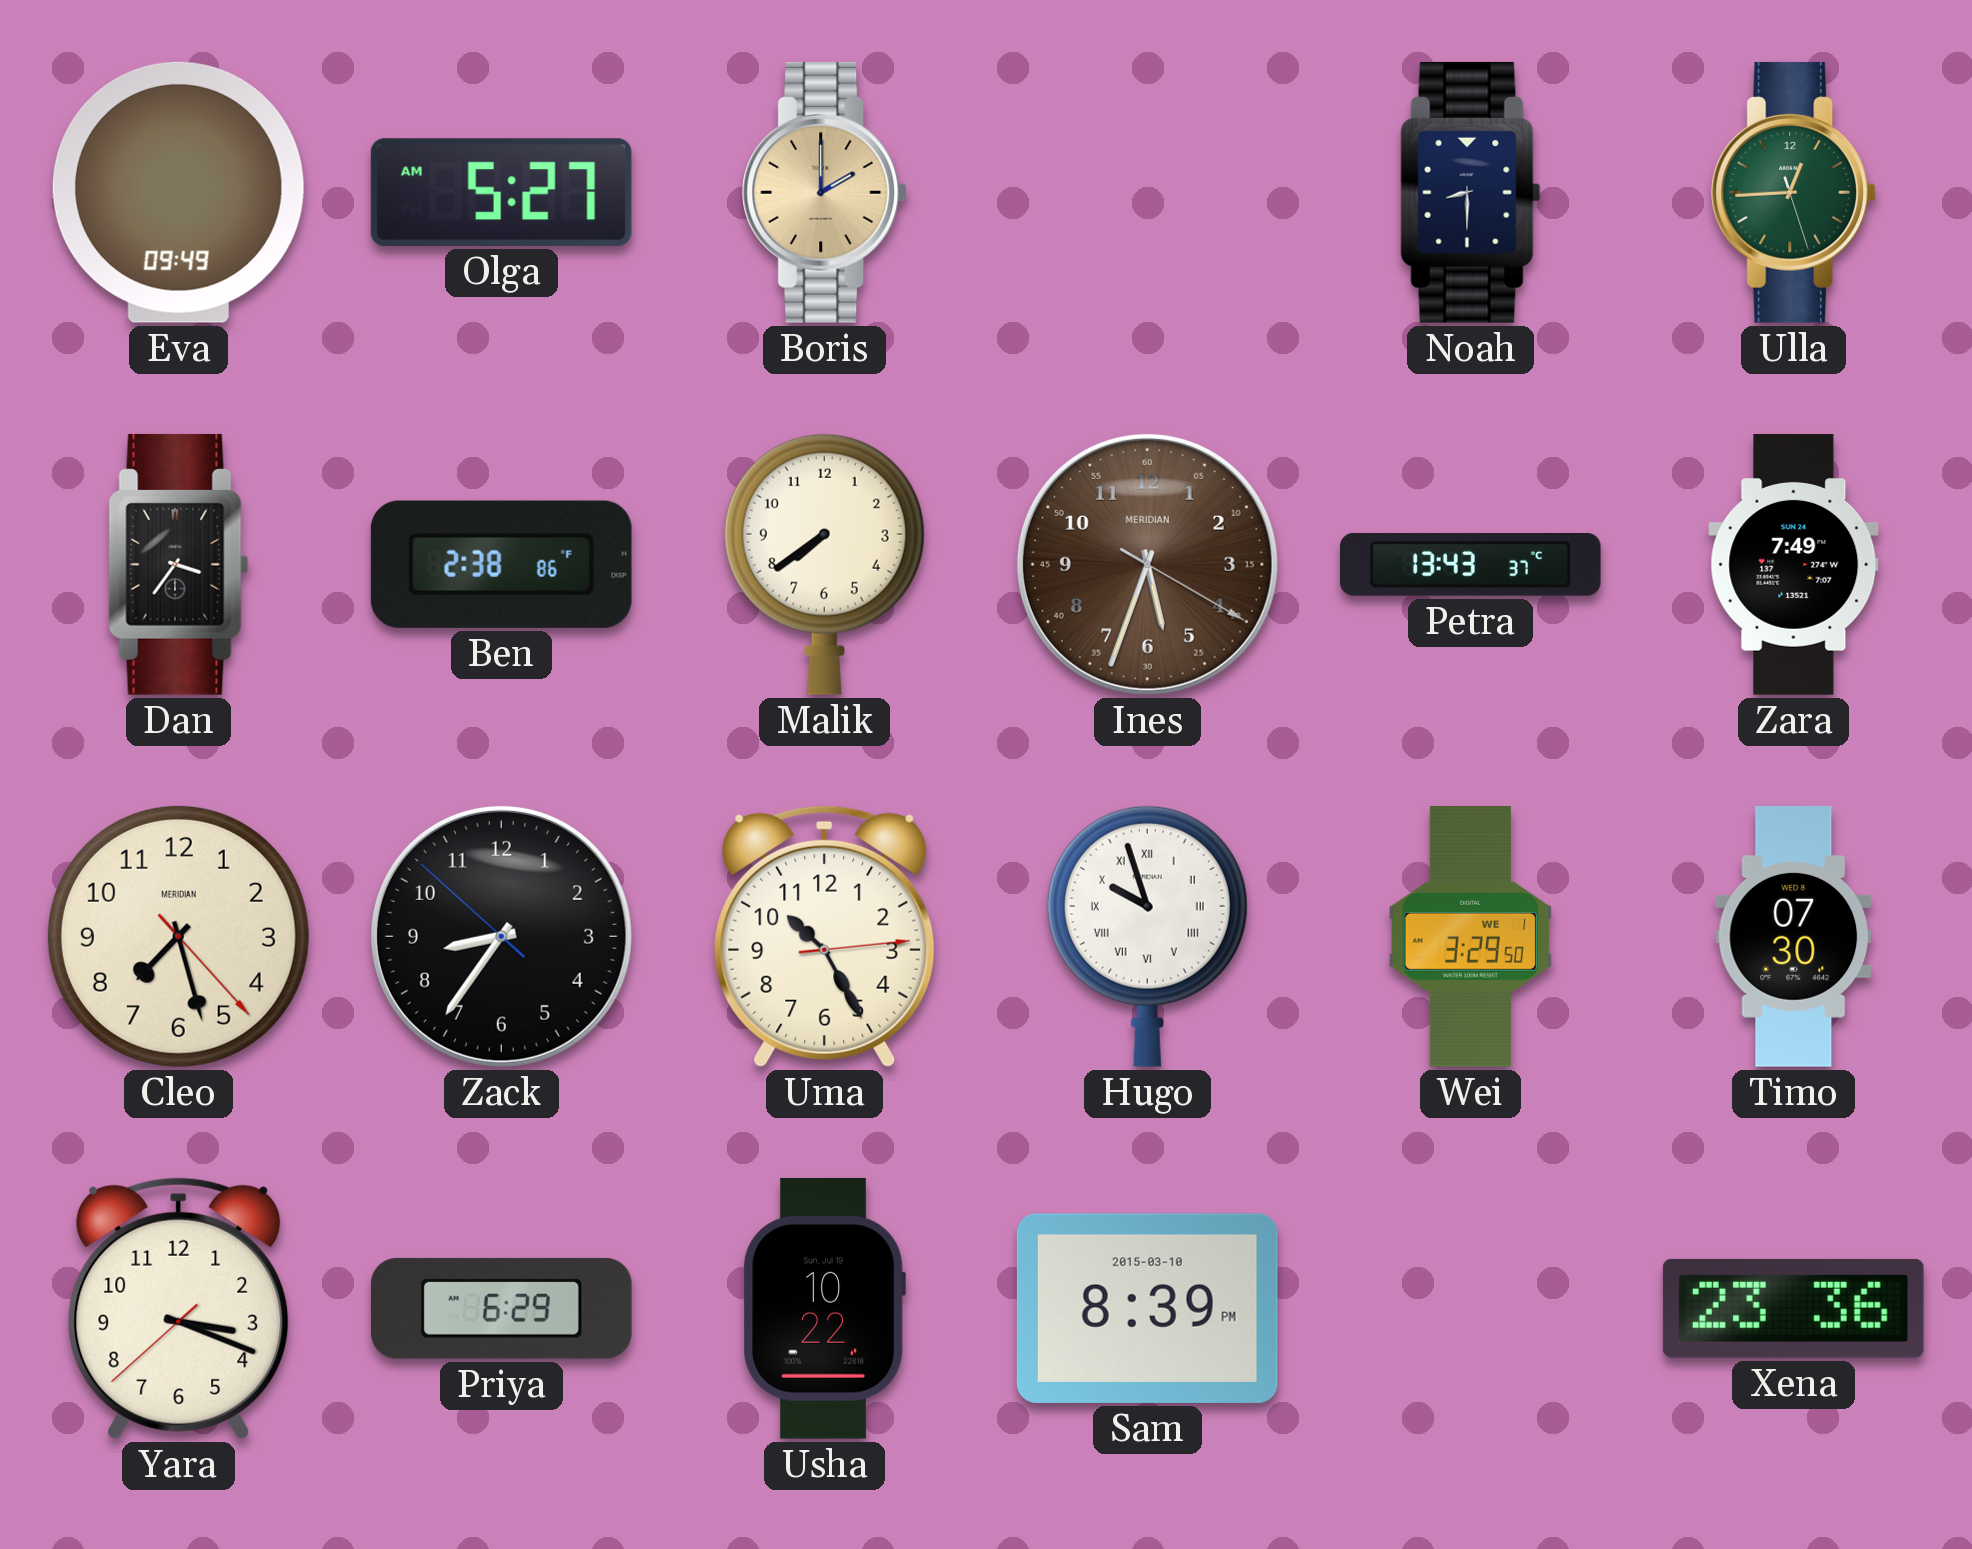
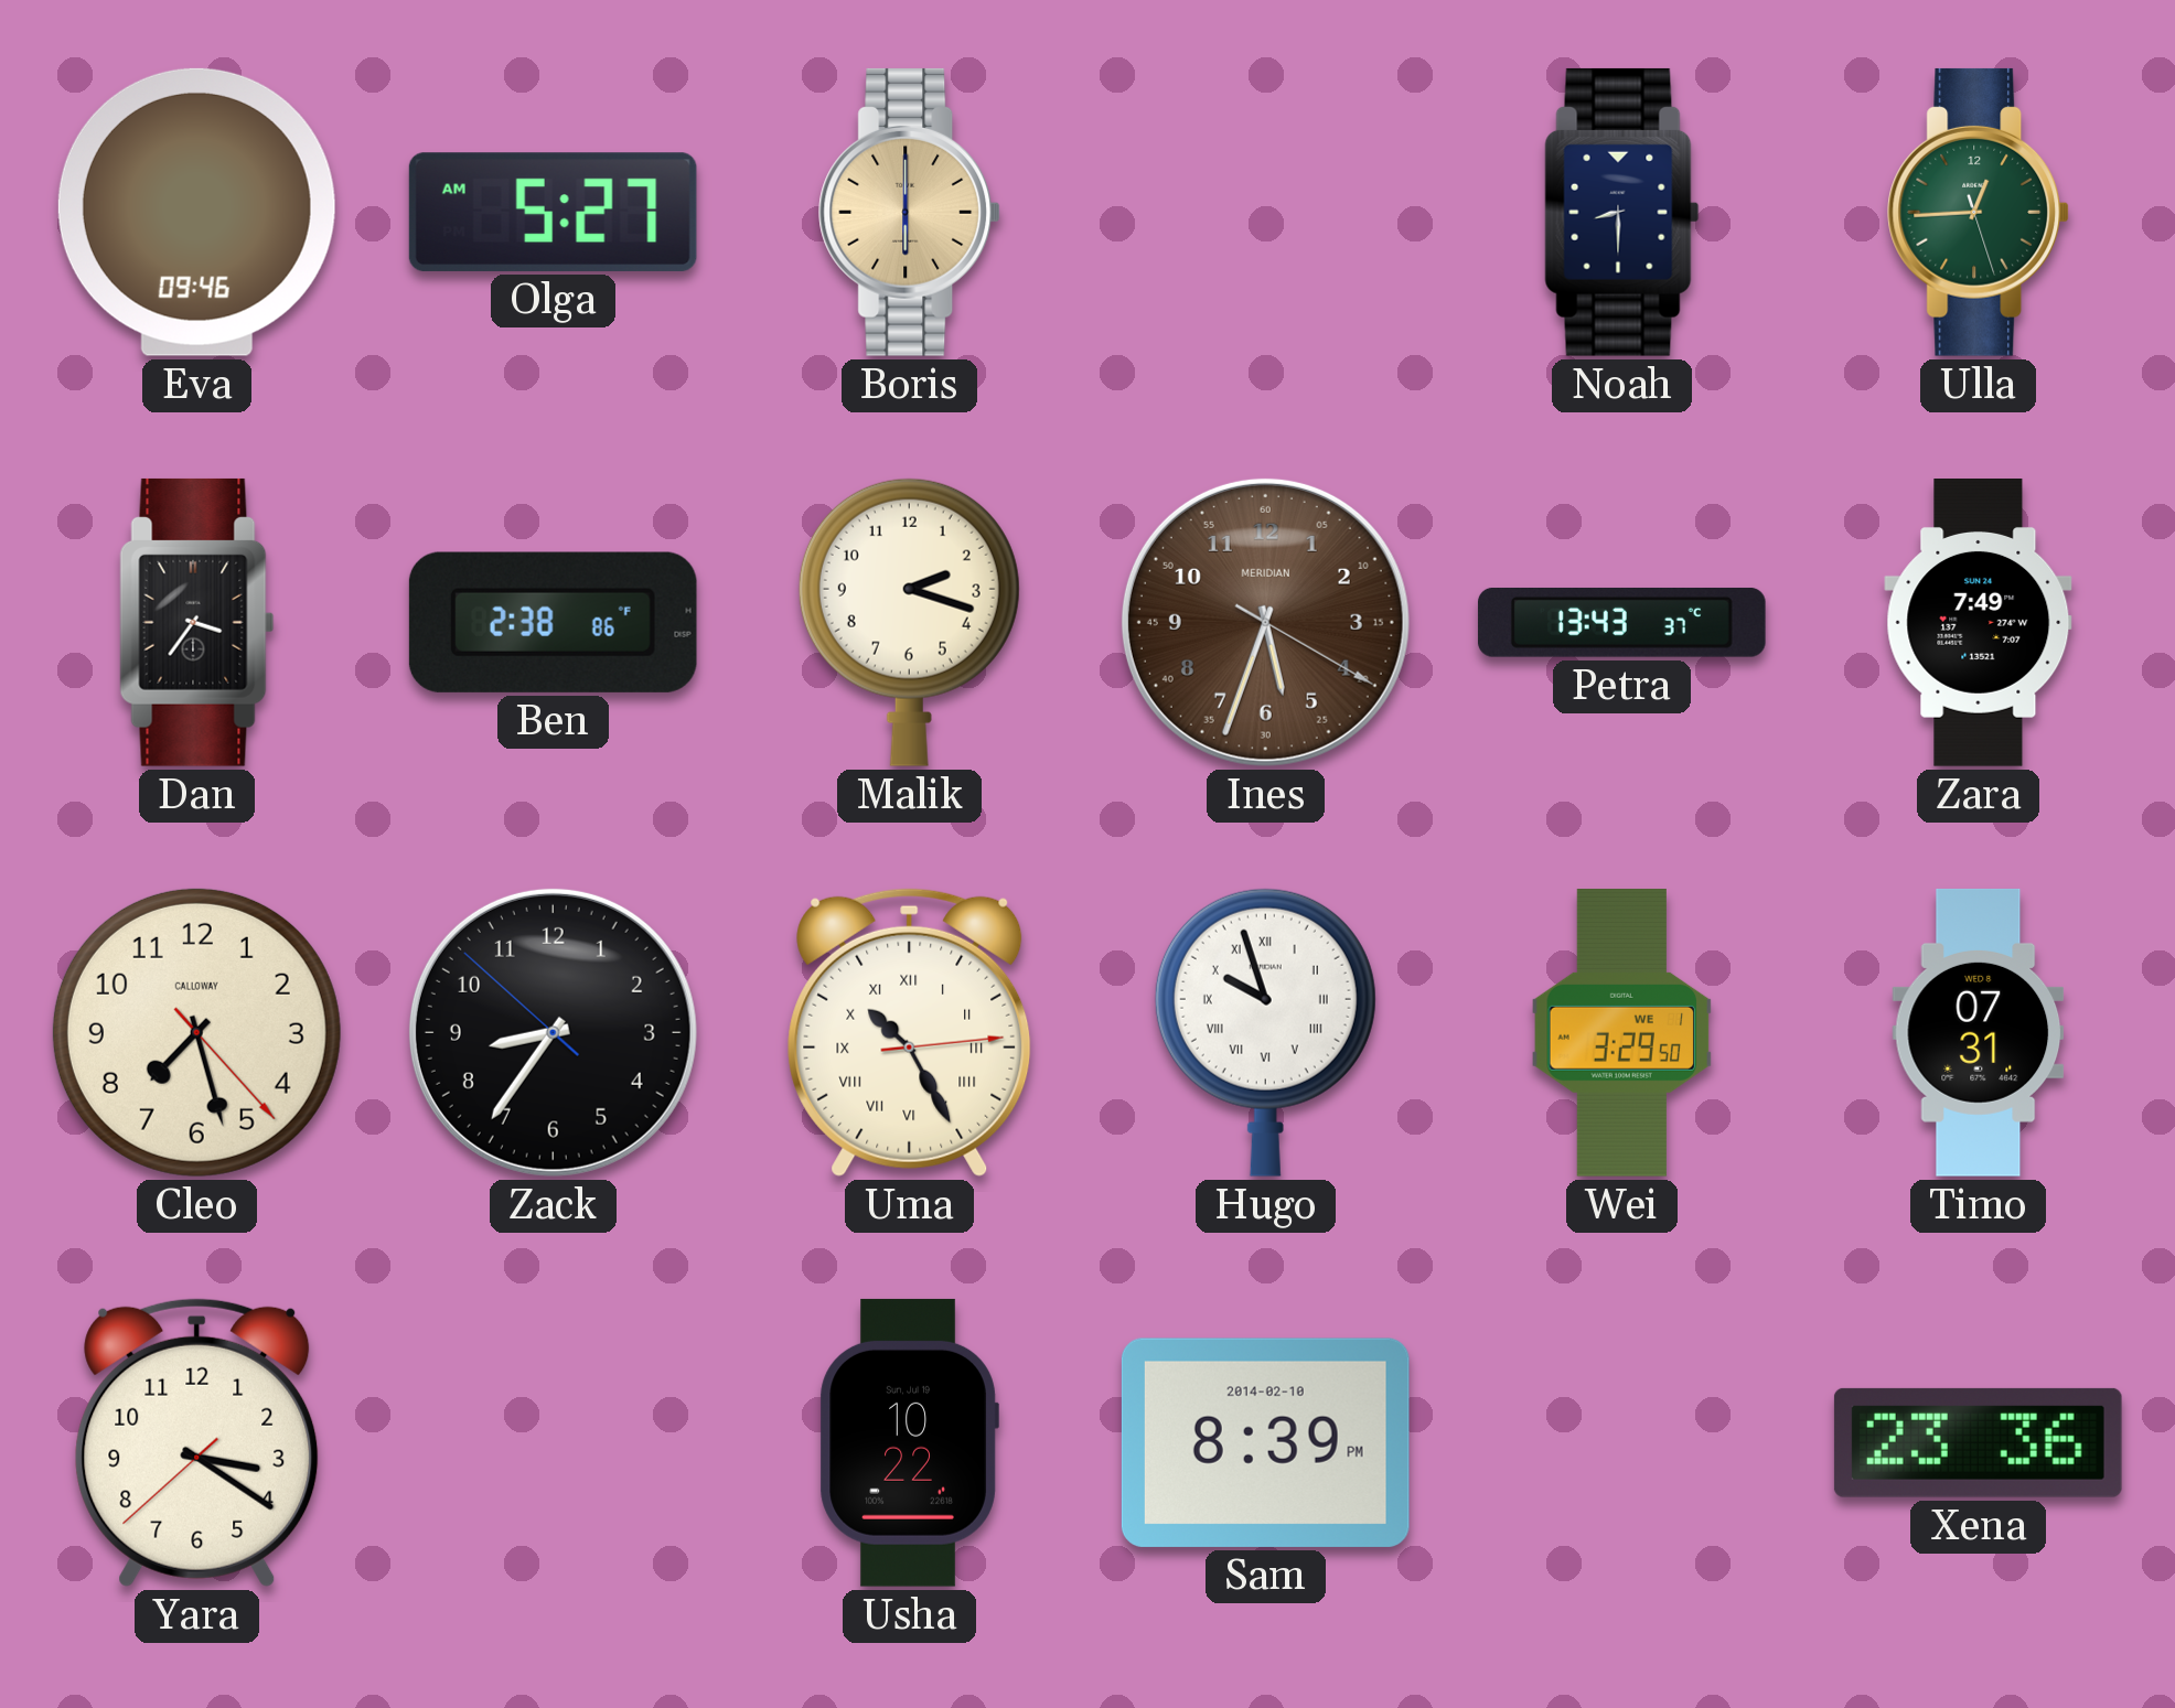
Eva: 09:49 -> 09:46 (196, 212)
Boris: 2:00 -> 6:00 (910, 212)
Malik: 7:39 -> 2:18 (909, 622)
Cleo brand: MERIDIAN -> CALLOWAY (196, 1032)
Uma numerals: Arabic -> Roman (910, 1032)
Timo: 07:30 -> 07:31 (1979, 1033)
Yara: 3:18 -> 3:20 (197, 1442)
Priya: 6:29 -> none (501, 1308)
Sam date: 2015-03-10 -> 2014-02-10 (1265, 1442)
